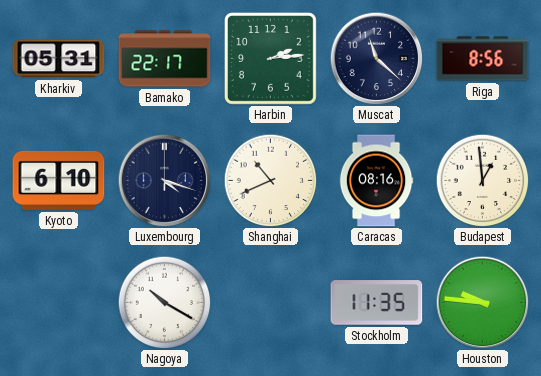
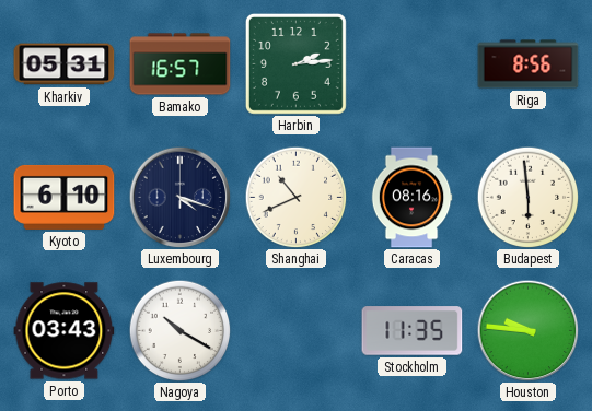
Bamako: 22:17 -> 16:57 (181, 64)
Muscat: 11:22 -> none (376, 58)
Budapest: 12:59 -> 5:59 (527, 197)
Porto: none -> 03:43 (65, 331)
